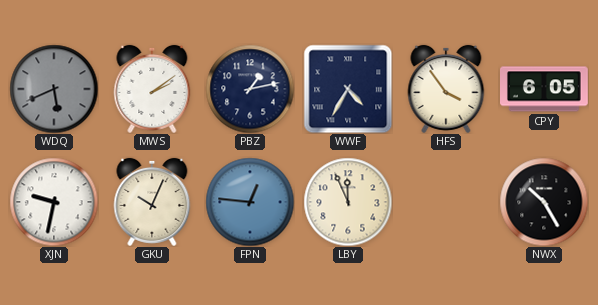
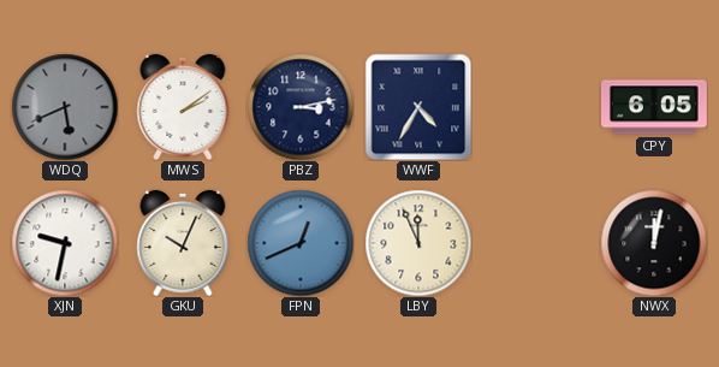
PBZ: 1:13 -> 3:13 (301, 107)
HFS: 3:54 -> none (446, 89)
FPN: 12:46 -> 12:41 (301, 243)
NWX: 10:25 -> 12:02 (654, 243)
